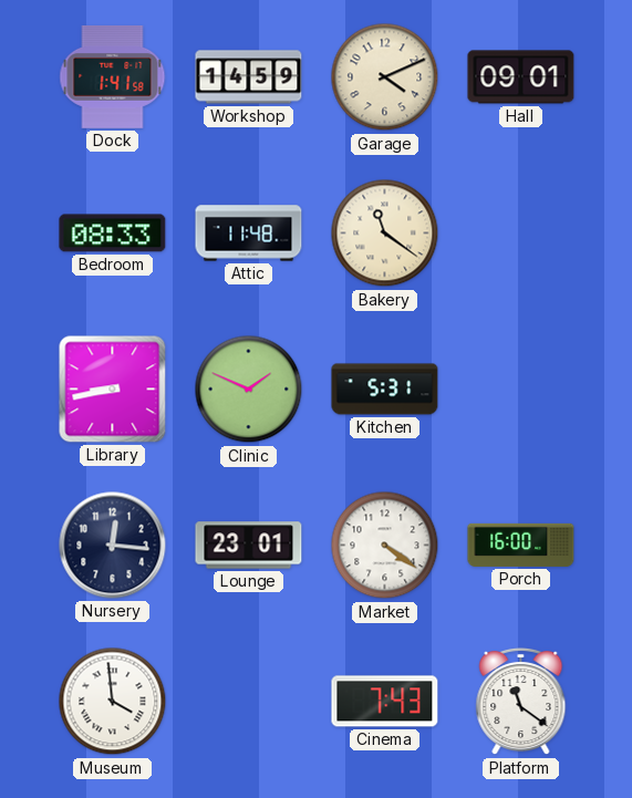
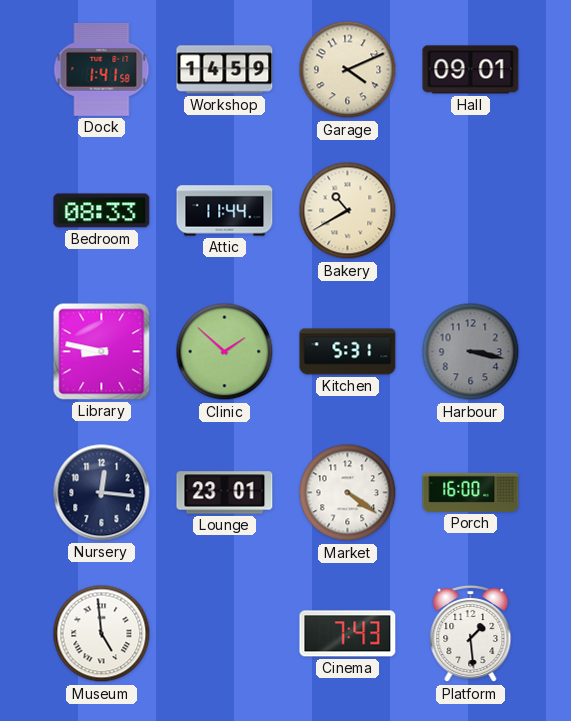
Attic: 11:48 -> 11:44 (225, 211)
Bakery: 11:21 -> 10:40 (348, 211)
Library: 8:43 -> 8:47 (102, 352)
Clinic: 1:49 -> 1:52 (225, 352)
Harbour: none -> 3:17 (471, 352)
Museum: 3:59 -> 4:59 (102, 634)
Platform: 11:21 -> 1:29 (471, 634)
